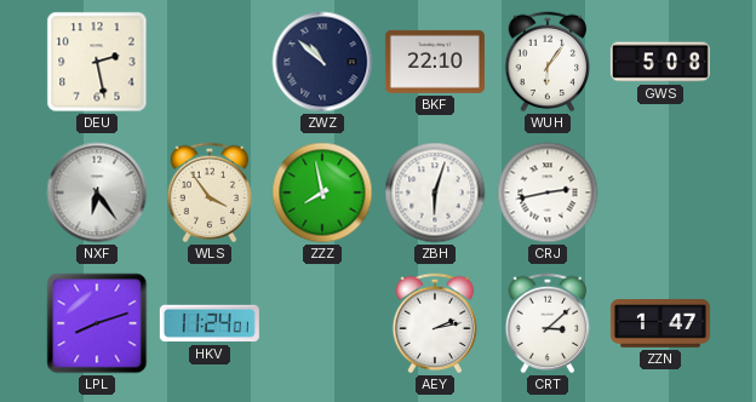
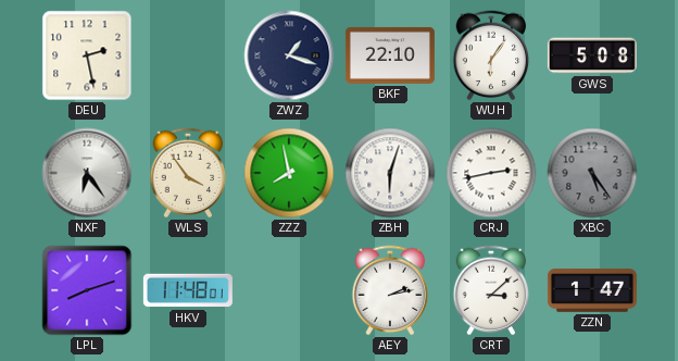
ZWZ: 10:52 -> 1:18 (289, 55)
XBC: none -> 5:24 (592, 173)
HKV: 11:24 -> 11:48 (188, 290)
